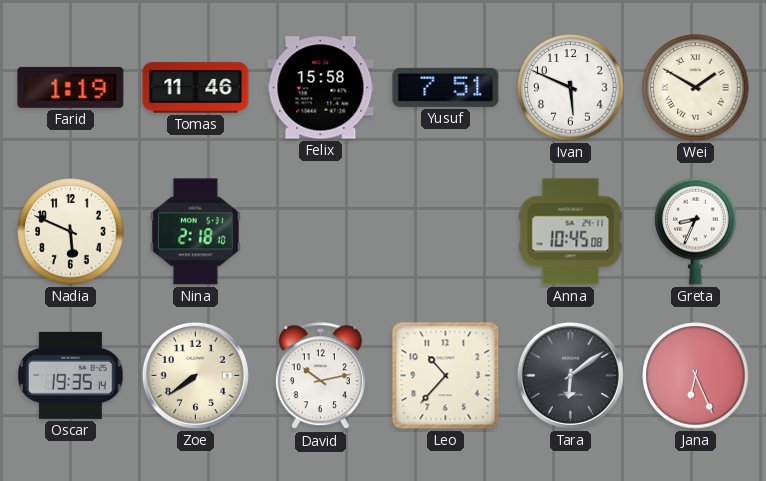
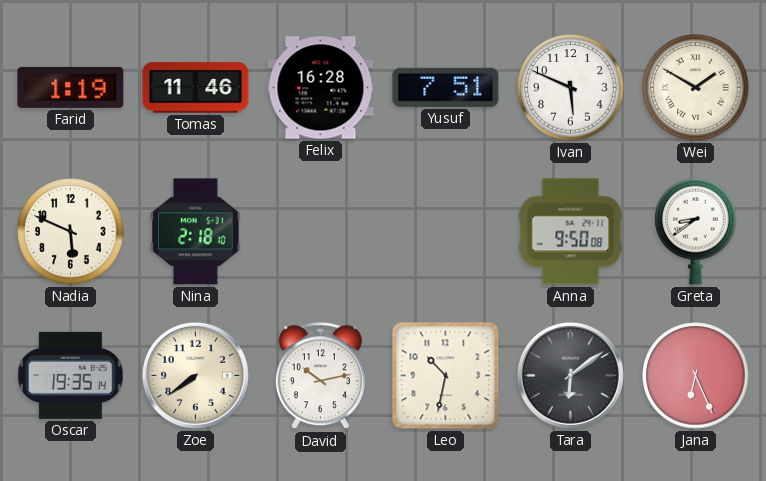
Felix: 15:58 -> 16:28 (321, 88)
Anna: 10:45 -> 9:50 (571, 232)
Greta: 8:34 -> 8:39 (696, 231)
Leo: 10:37 -> 10:32 (446, 376)
